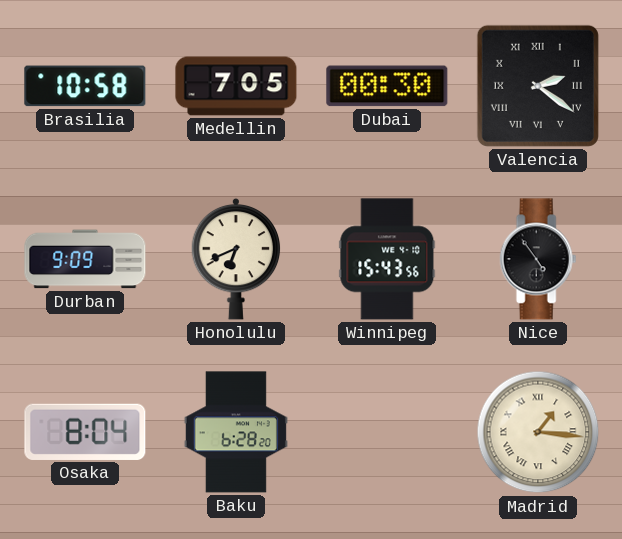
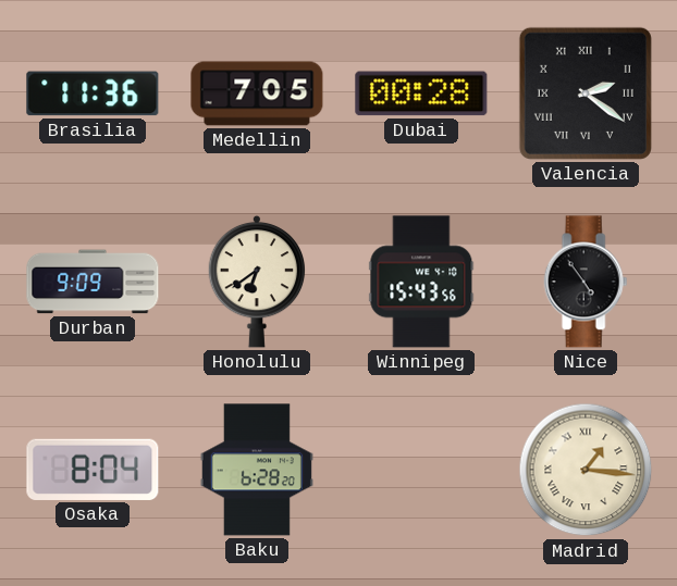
Brasilia: 10:58 -> 11:36 (93, 93)
Dubai: 00:30 -> 00:28 (421, 93)
Honolulu: 6:41 -> 6:39 (257, 282)
